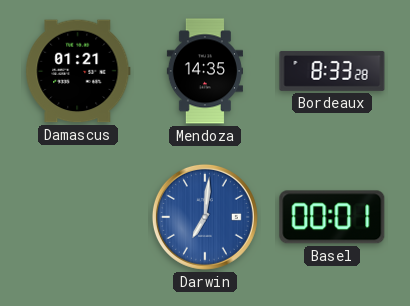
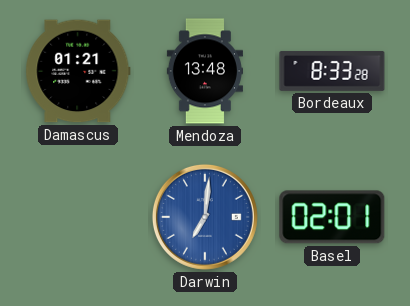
Mendoza: 14:35 -> 13:48 (205, 71)
Basel: 00:01 -> 02:01 (332, 217)
